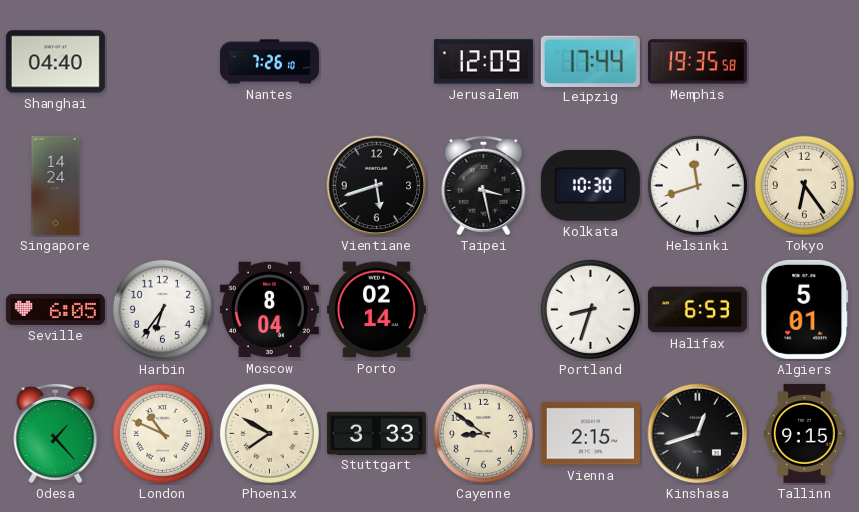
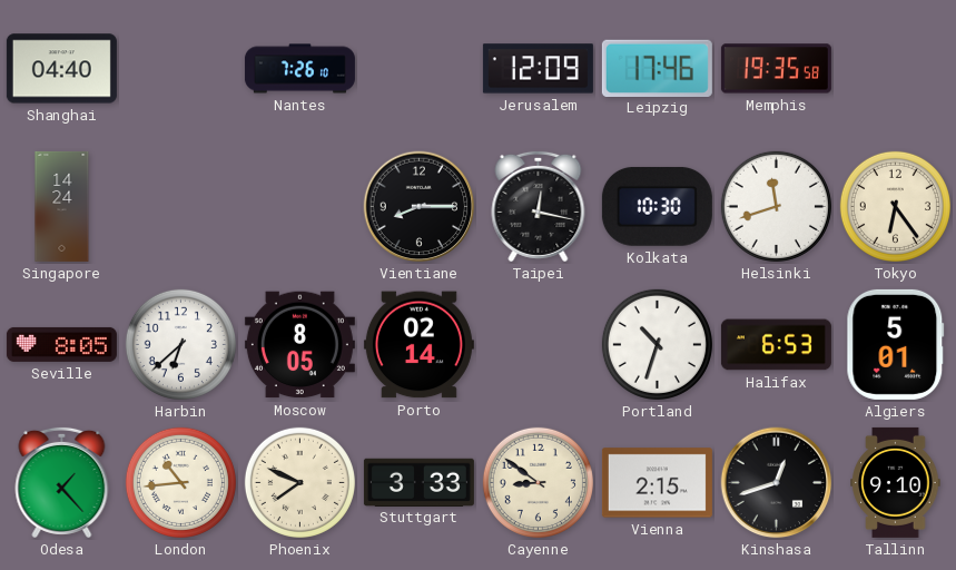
Leipzig: 17:44 -> 17:46 (657, 68)
Vientiane: 5:42 -> 8:15 (420, 207)
Taipei: 3:28 -> 12:17 (539, 206)
Seville: 6:05 -> 8:05 (61, 344)
Harbin: 6:36 -> 6:38 (180, 344)
Moscow: 8:04 -> 8:05 (299, 345)
Portland: 8:33 -> 10:33 (657, 344)
London: 10:49 -> 10:44 (180, 482)
Phoenix: 7:50 -> 7:49 (299, 482)
Tallinn: 9:15 -> 9:10 (896, 482)
